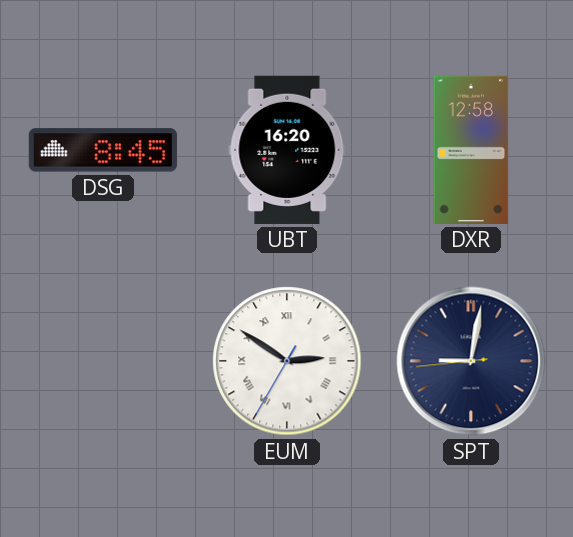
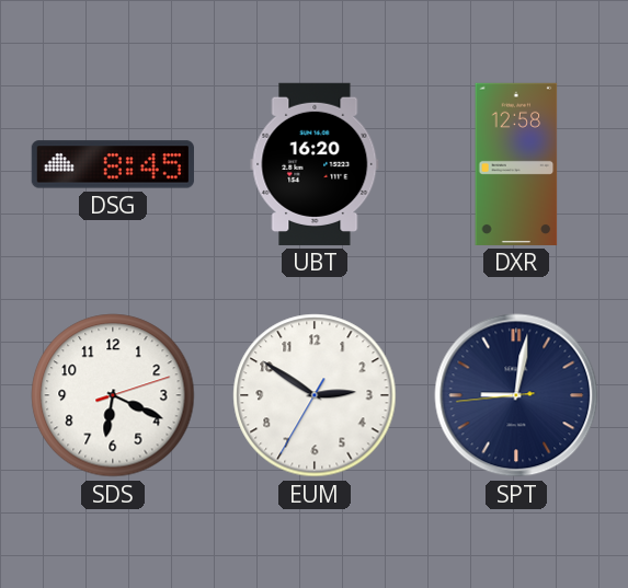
SDS: none -> 6:19 (113, 395)
EUM numerals: Roman -> Arabic (315, 395)
